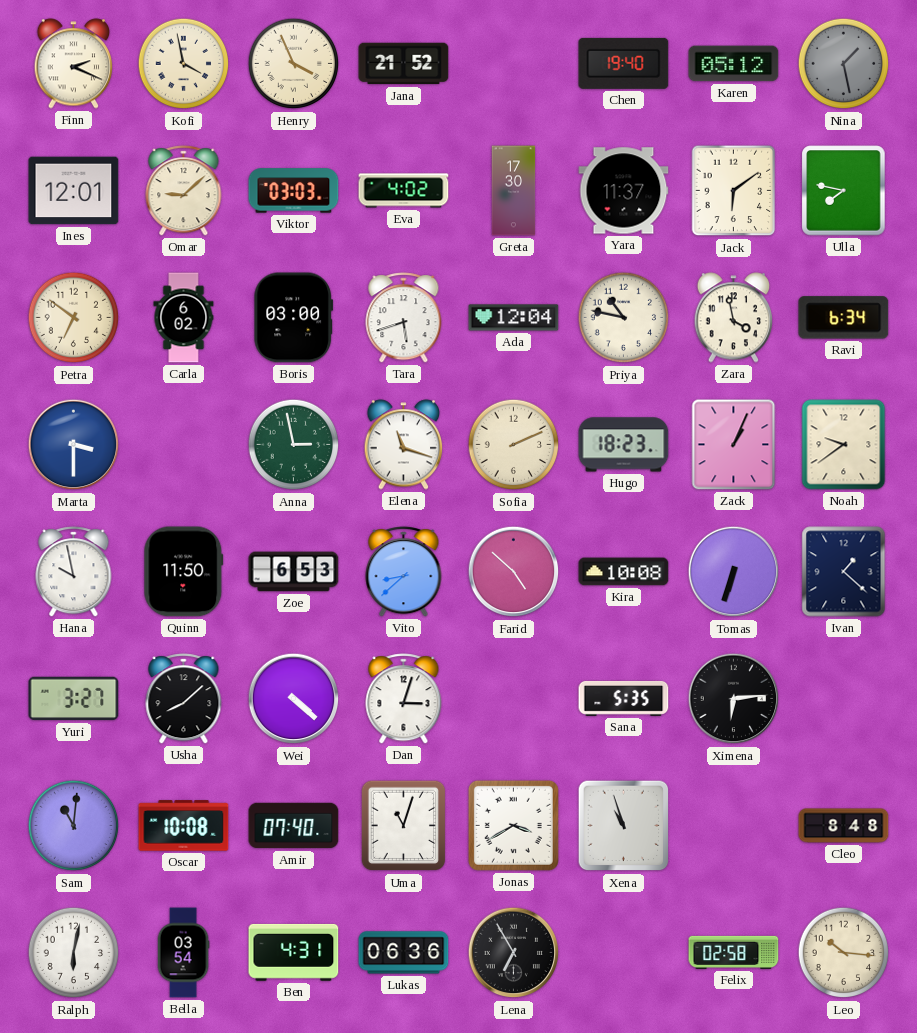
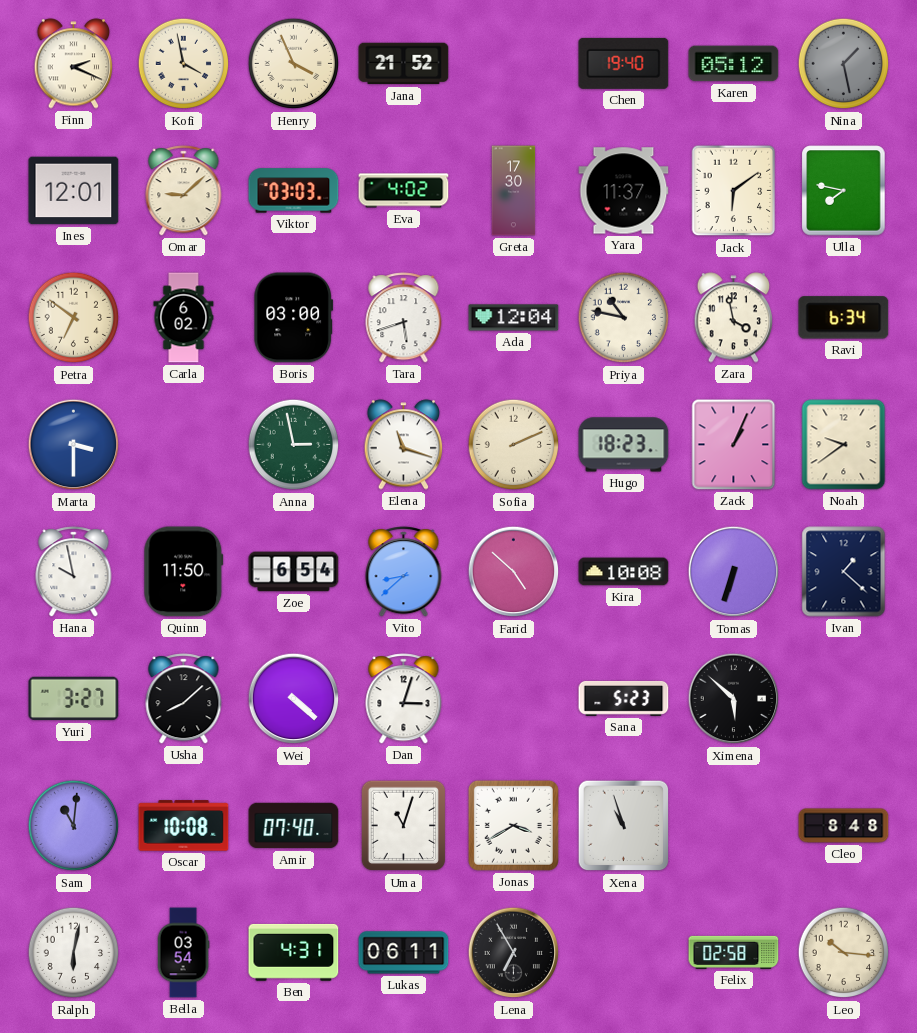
Zoe: 6:53 -> 6:54 (294, 572)
Sana: 5:35 -> 5:23 (624, 698)
Ximena: 6:14 -> 5:52 (734, 699)
Lukas: 06:36 -> 06:11 (404, 953)
